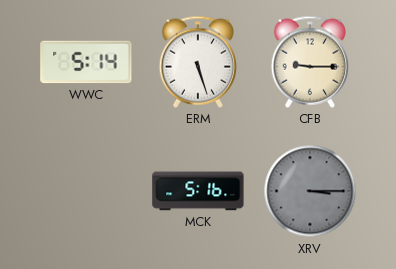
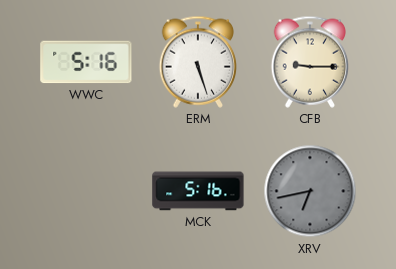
WWC: 5:14 -> 5:16 (86, 62)
XRV: 3:15 -> 6:43 (310, 191)
